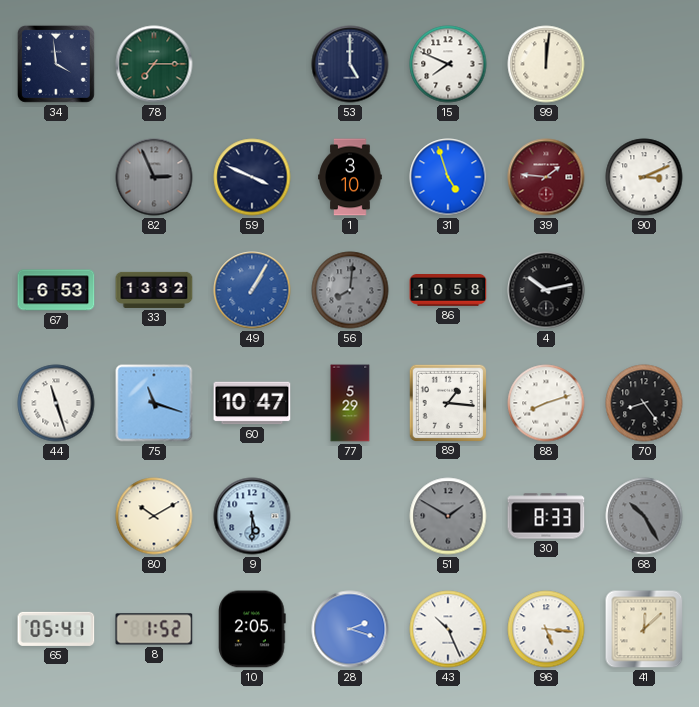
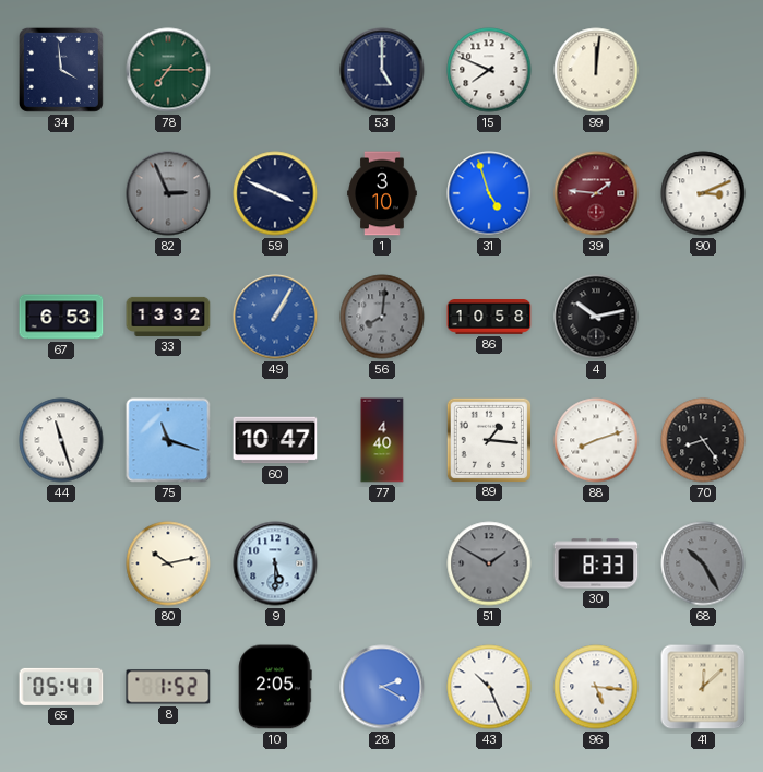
77: 5:29 -> 4:40 (382, 440)
80: 10:10 -> 10:13 (168, 563)
28: 2:18 -> 2:20 (382, 687)
